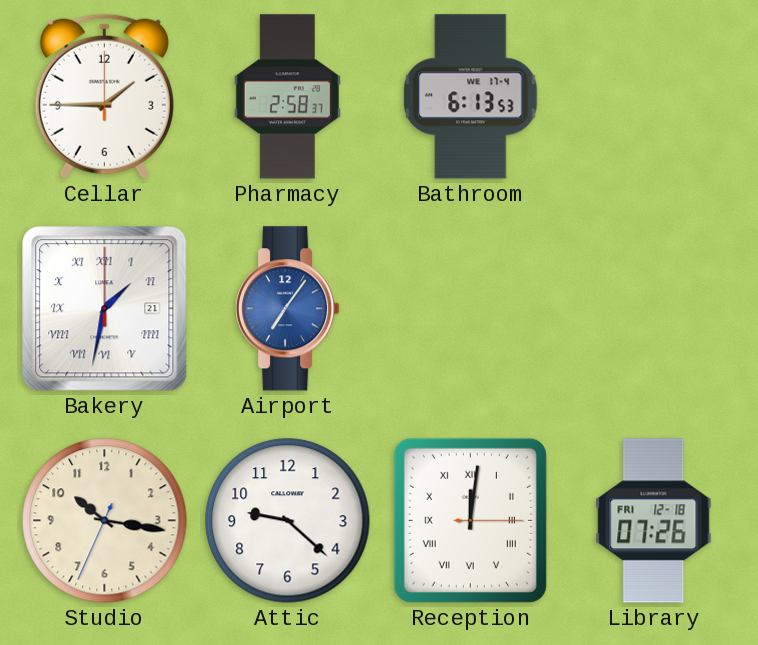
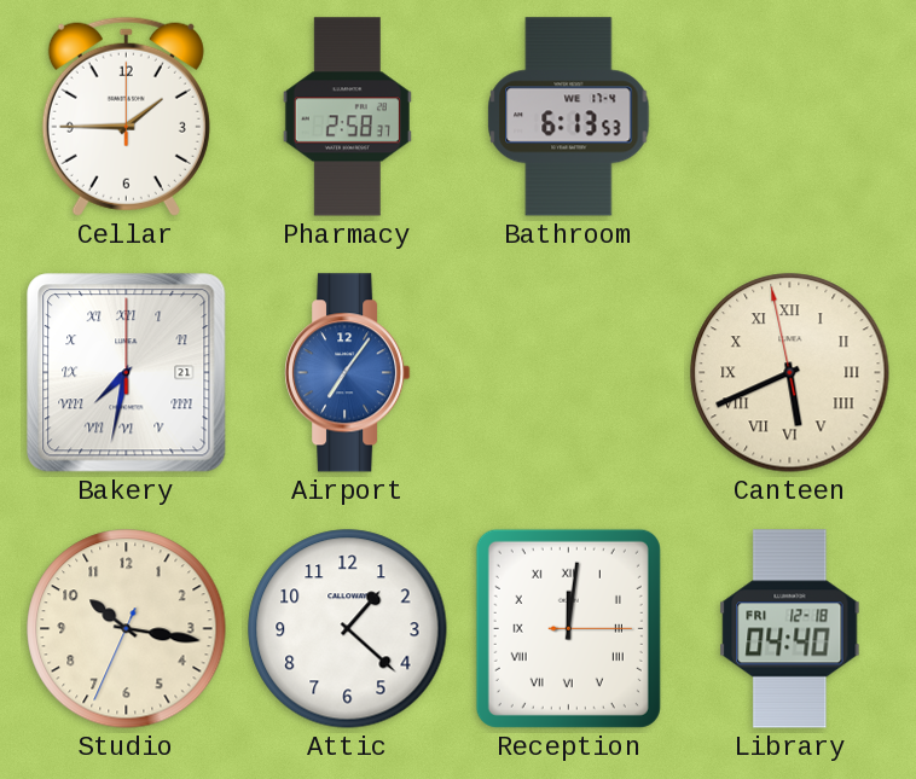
Bakery: 1:32 -> 7:32 (127, 373)
Canteen: none -> 5:40 (790, 373)
Attic: 9:22 -> 1:22 (348, 629)
Library: 07:26 -> 04:40 (790, 629)
